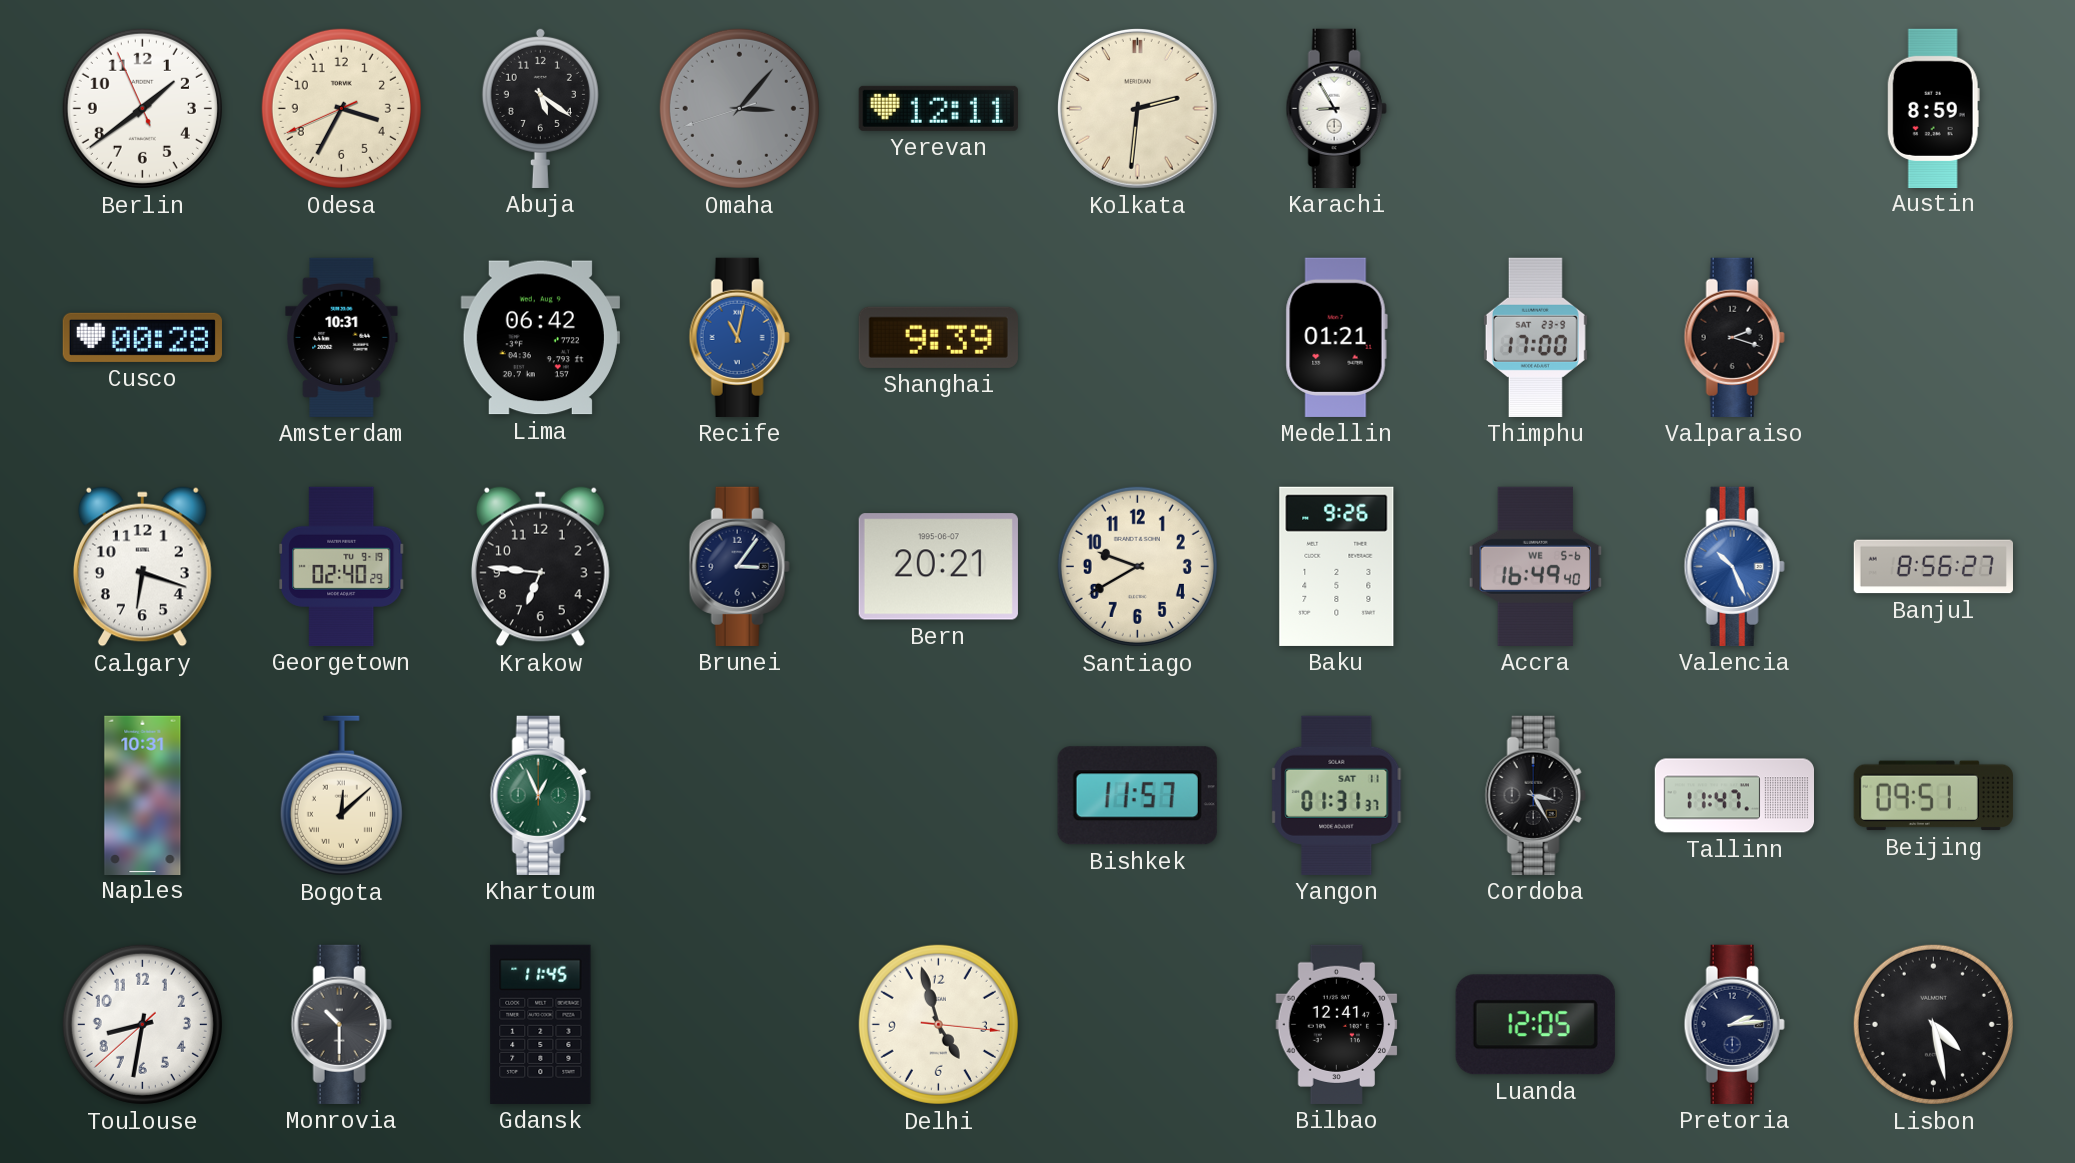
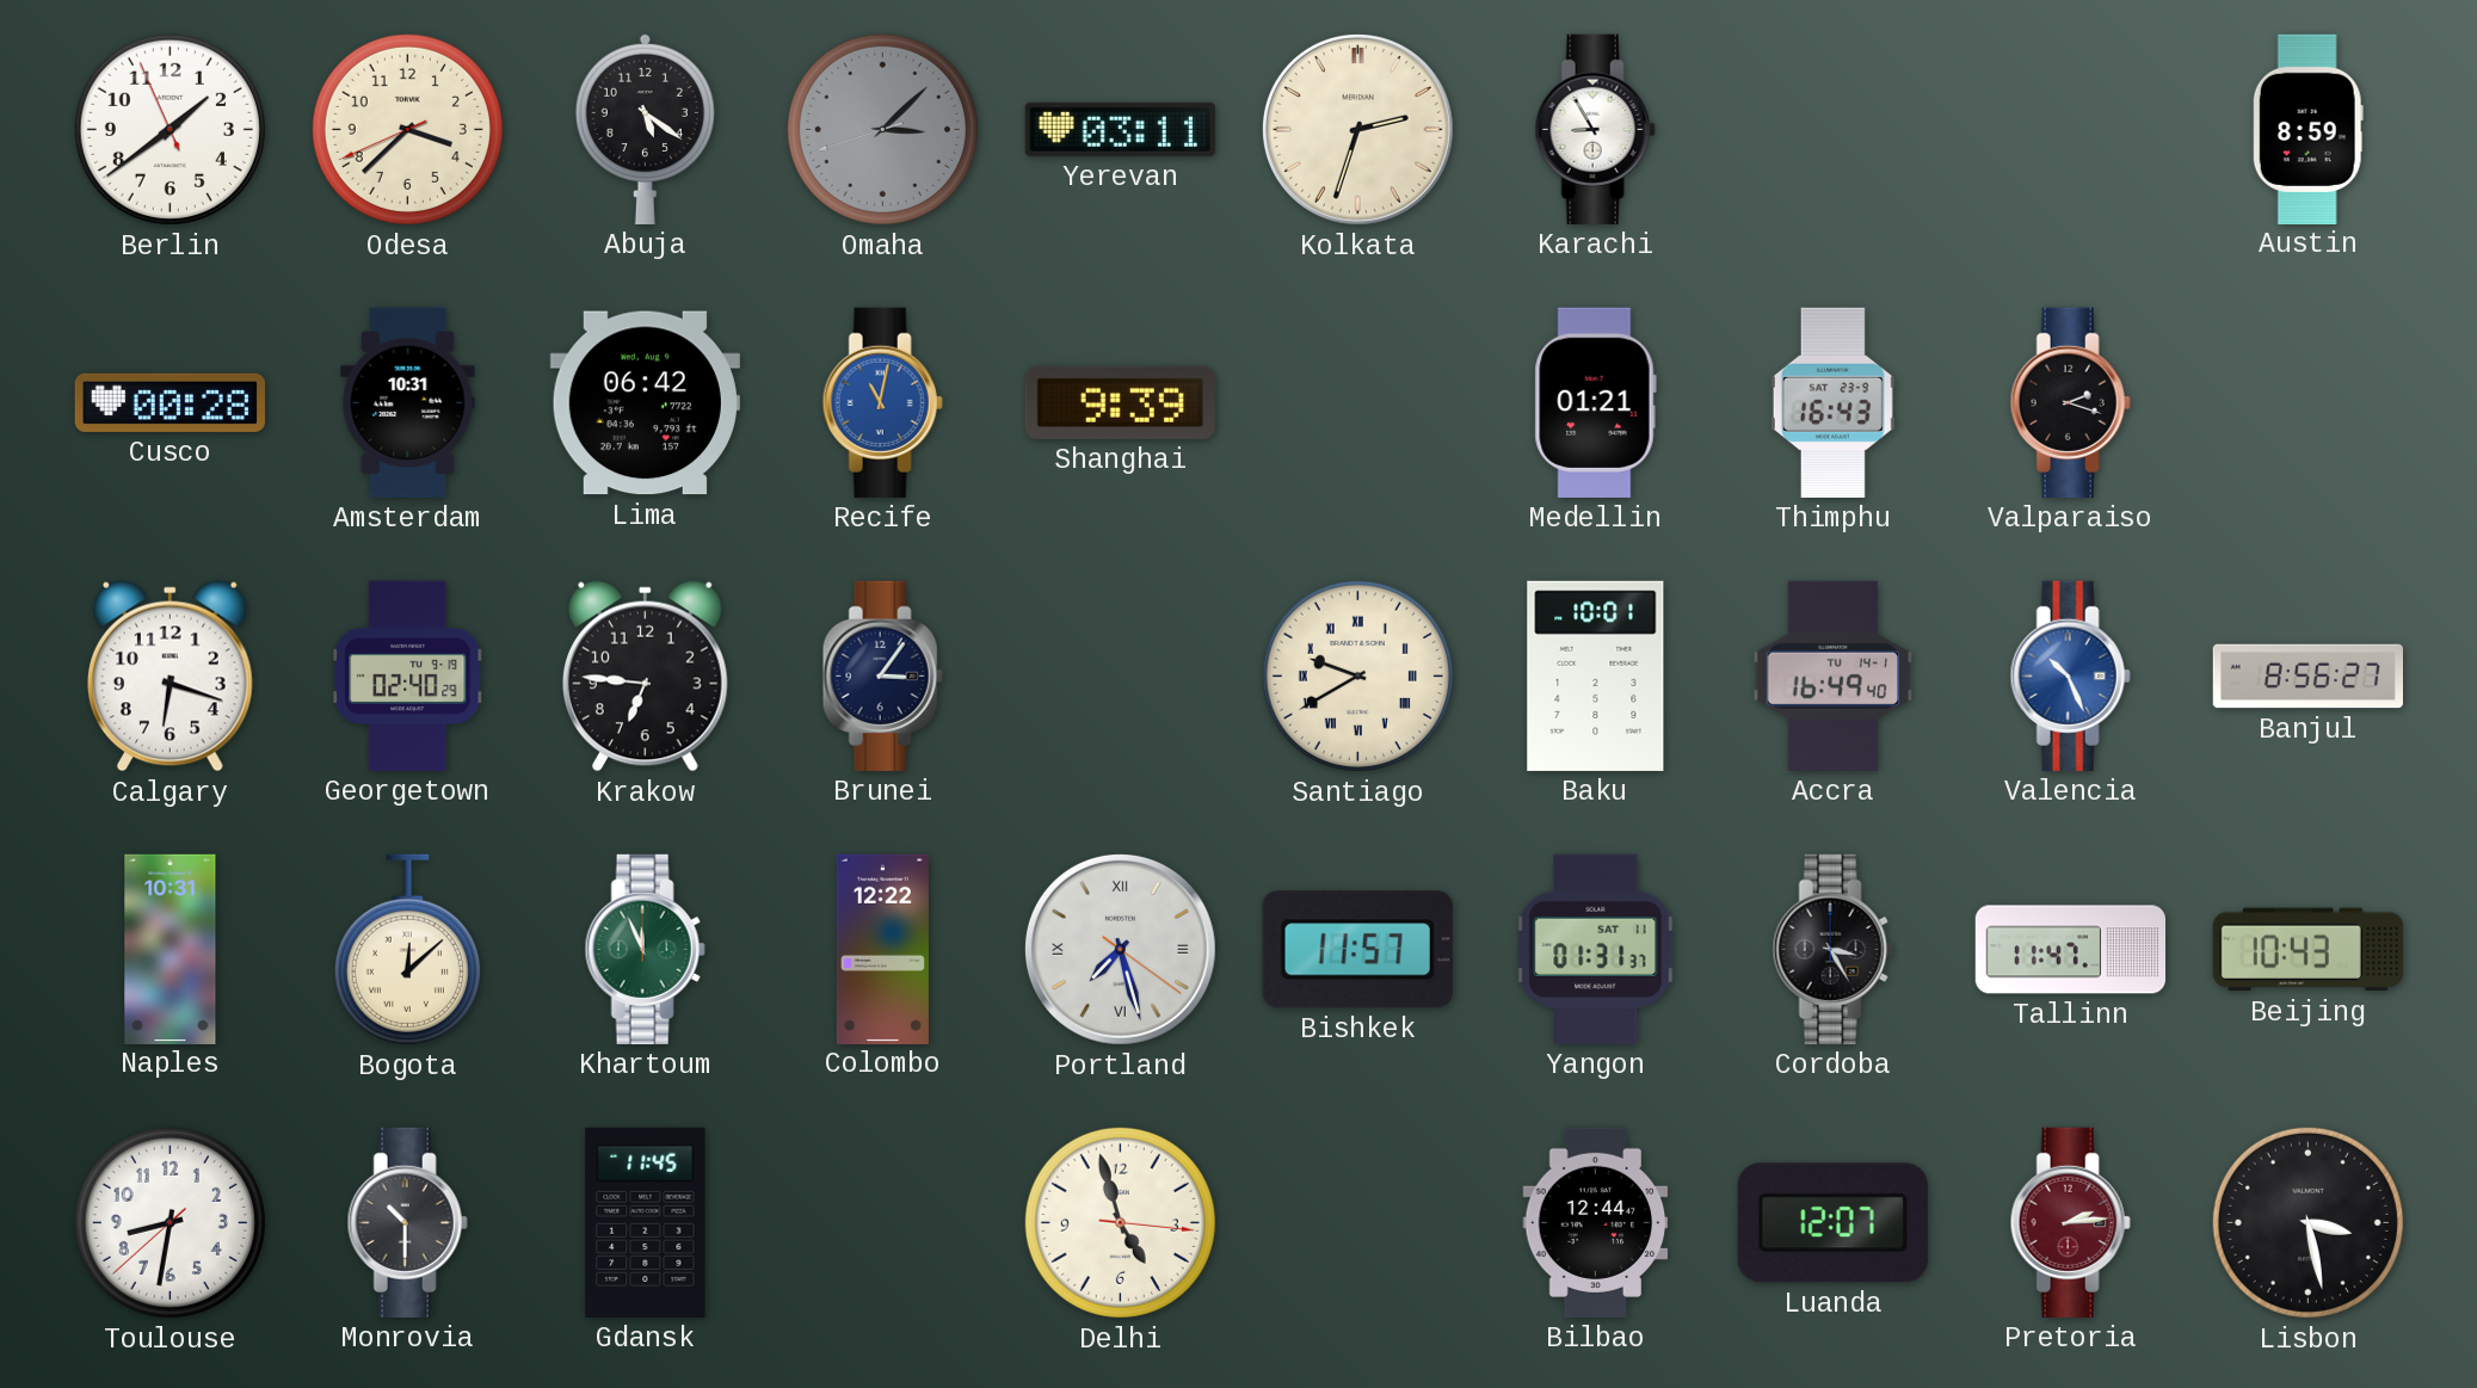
Odesa: 3:34 -> 3:37 (407, 129)
Omaha: 3:06 -> 3:07 (882, 129)
Yerevan: 12:11 -> 03:11 (1120, 129)
Kolkata: 2:31 -> 2:33 (1357, 129)
Thimphu: 17:00 -> 16:43 (1832, 402)
Bern: 20:21 -> none (938, 567)
Santiago numerals: Arabic -> Roman (1357, 676)
Baku: 9:26 -> 10:01 (1596, 676)
Accra date: WE 5-6 -> TU 14-1 (1834, 676)
Khartoum: 12:56 -> 11:56 (645, 949)
Colombo: none -> 12:22 (882, 949)
Portland: none -> 7:27 (1120, 949)
Beijing: 09:51 -> 10:43 (2307, 950)
Bilbao: 12:41 -> 12:44 (1596, 1222)
Luanda: 12:05 -> 12:07 (1832, 1223)
Pretoria dial: navy -> burgundy (2070, 1222)
Lisbon: 4:28 -> 3:28 (2307, 1222)
